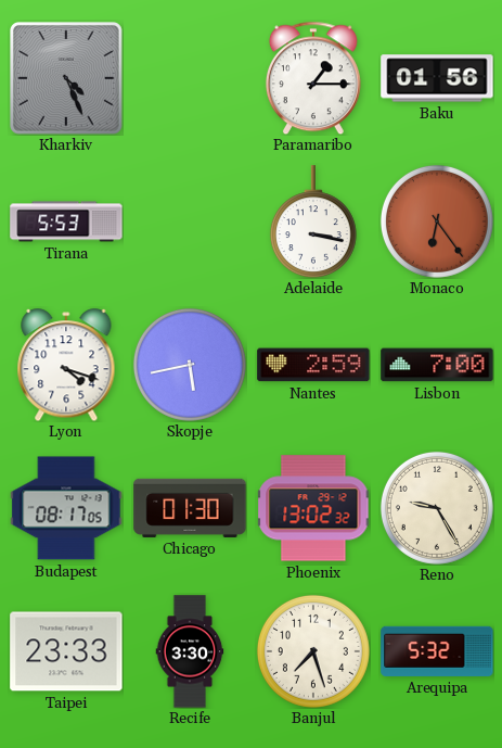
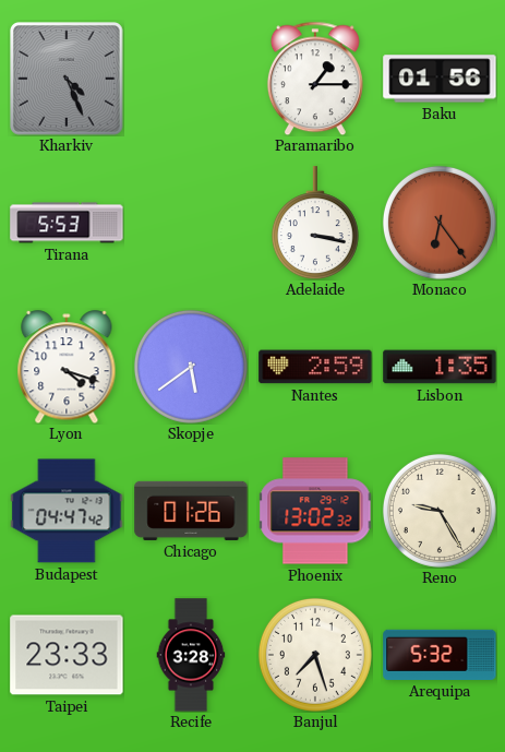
Skopje: 5:43 -> 5:39 (191, 367)
Lisbon: 7:00 -> 1:35 (440, 367)
Budapest: 08:17 -> 04:47 (67, 511)
Chicago: 01:30 -> 01:26 (191, 511)
Recife: 3:30 -> 3:28 (191, 655)
